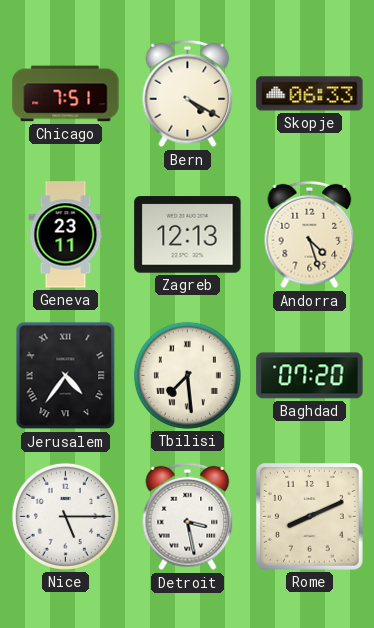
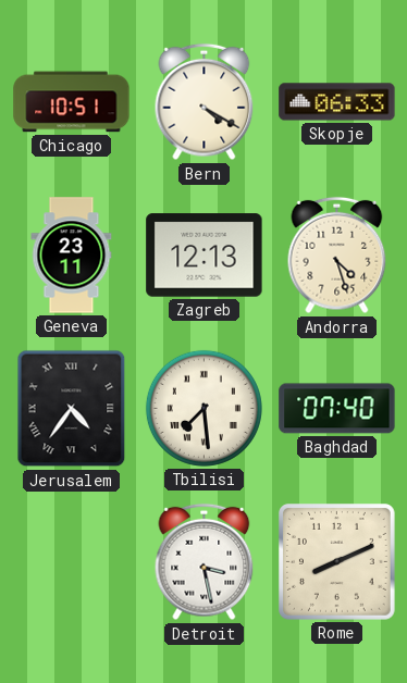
Chicago: 7:51 -> 10:51 (72, 102)
Baghdad: 07:20 -> 07:40 (337, 409)
Nice: 5:15 -> none (65, 516)
